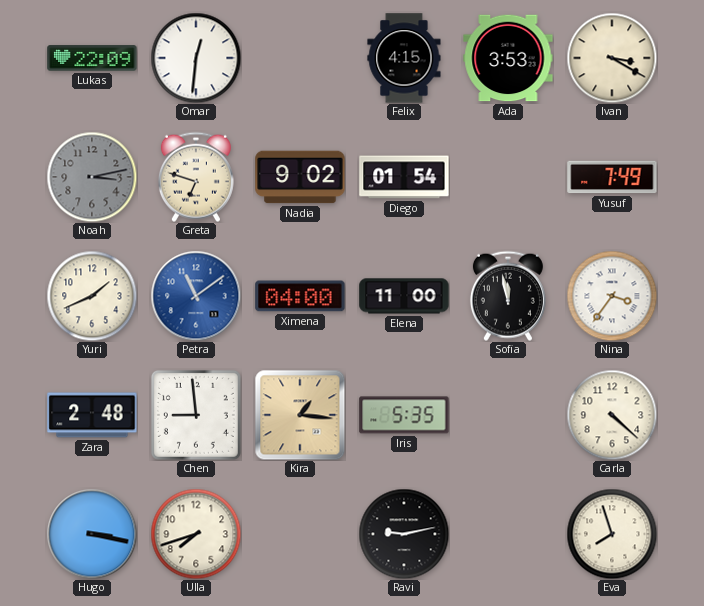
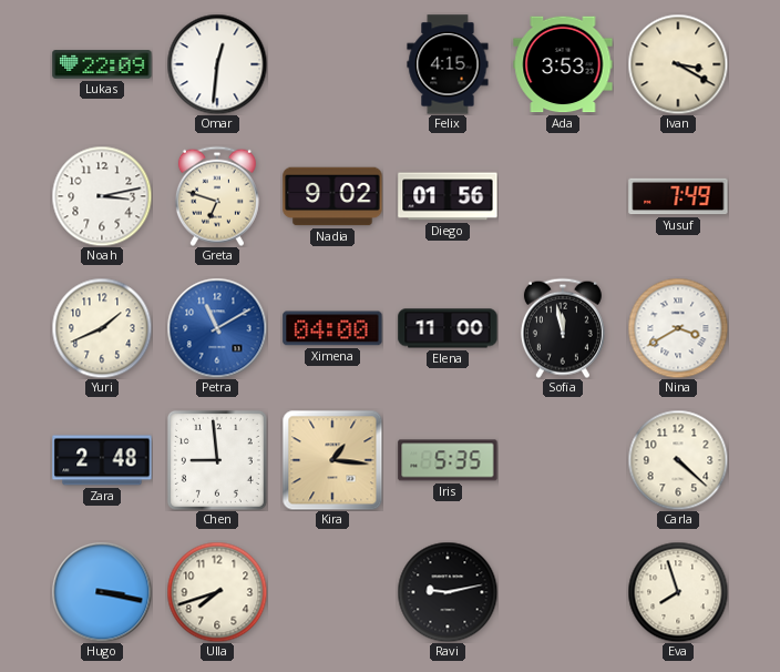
Noah dial: grey -> white (102, 196)
Diego: 01:54 -> 01:56 (448, 196)
Petra: 11:09 -> 11:10 (217, 328)
Nina: 3:36 -> 3:40 (678, 328)
